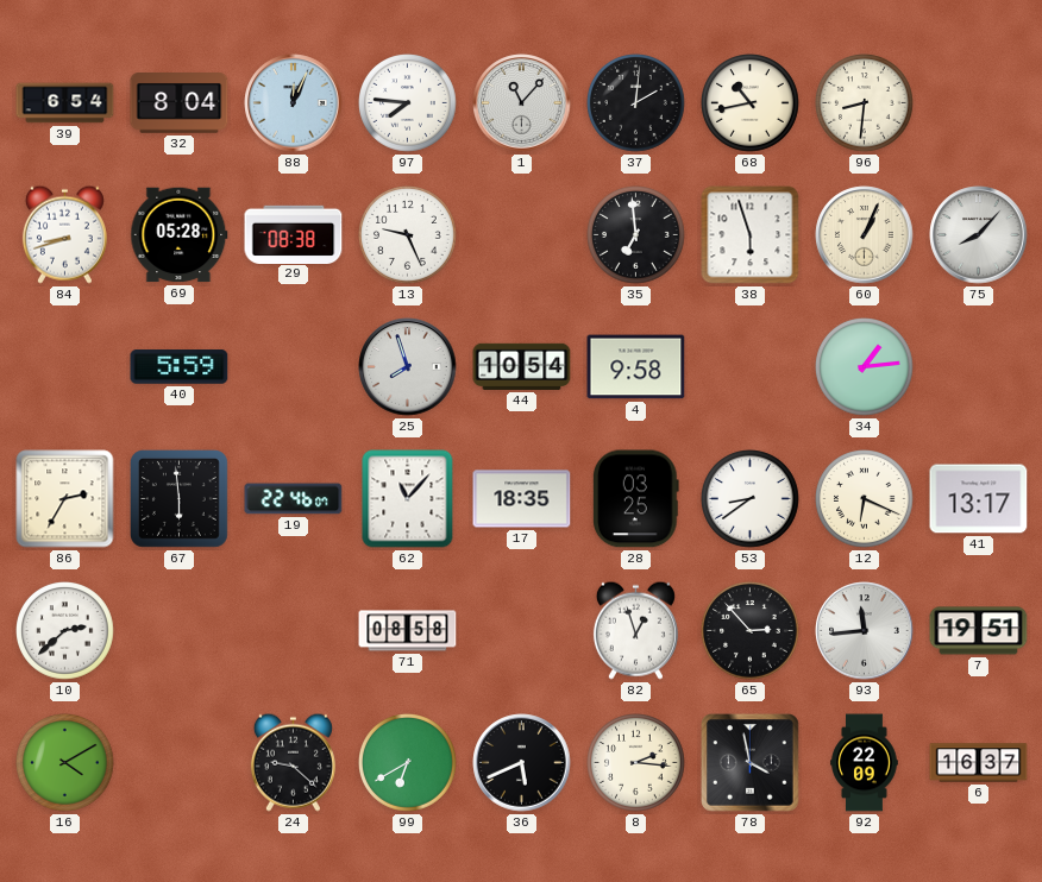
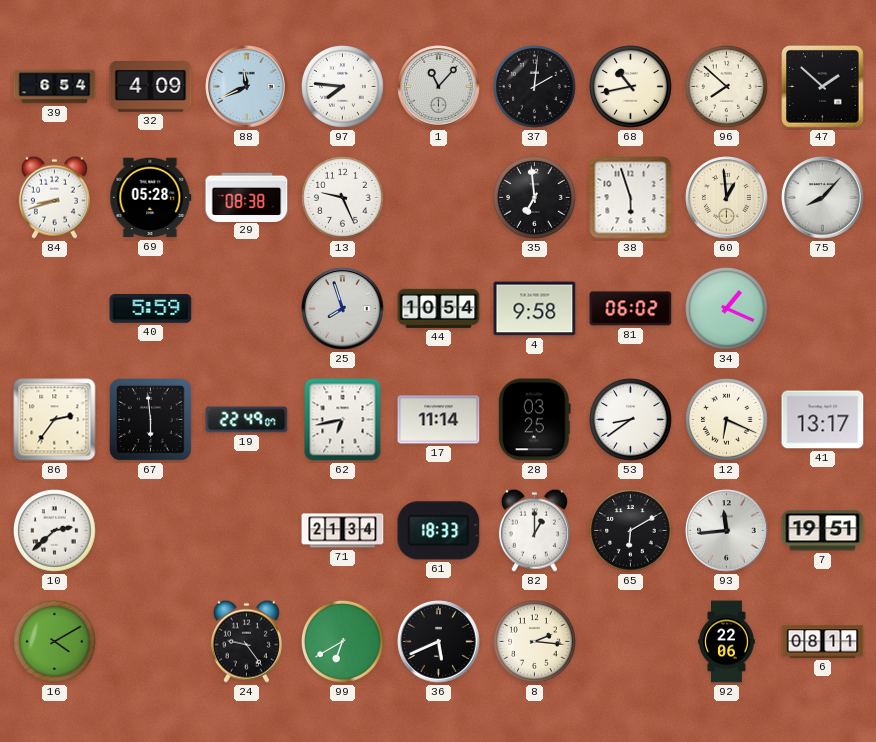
32: 8:04 -> 4:09 (151, 87)
88: 12:04 -> 11:41 (247, 87)
96: 8:31 -> 7:52 (727, 87)
47: none -> 1:52 (823, 87)
60: 1:04 -> 12:59 (727, 198)
81: none -> 06:02 (631, 309)
34: 1:14 -> 1:19 (727, 309)
86: 2:35 -> 2:36 (55, 420)
19: 22:46 -> 22:49 (247, 420)
62: 11:07 -> 6:43 (343, 420)
17: 18:35 -> 11:14 (439, 420)
71: 08:58 -> 21:34 (343, 531)
61: none -> 18:33 (439, 531)
82: 12:57 -> 1:00 (534, 530)
65: 2:53 -> 6:10 (631, 531)
24: 9:22 -> 9:24 (246, 641)
78: 3:58 -> none (751, 763)
92: 22:09 -> 22:06 (727, 642)
6: 16:37 -> 08:11 (823, 642)
